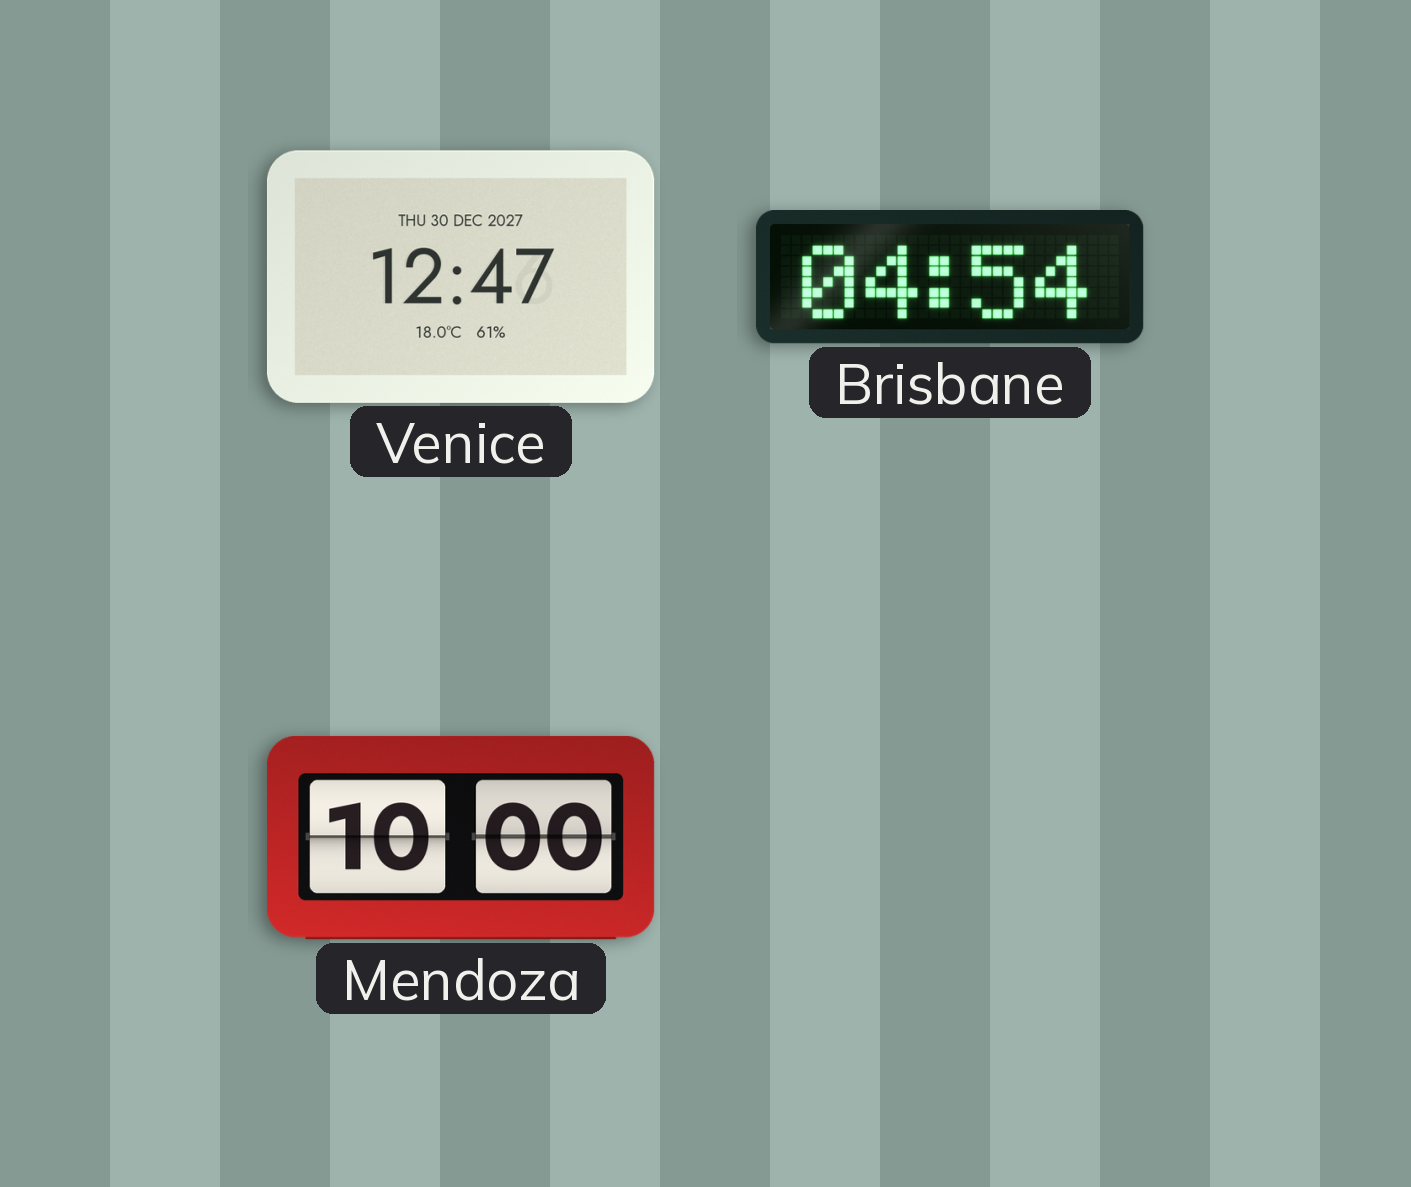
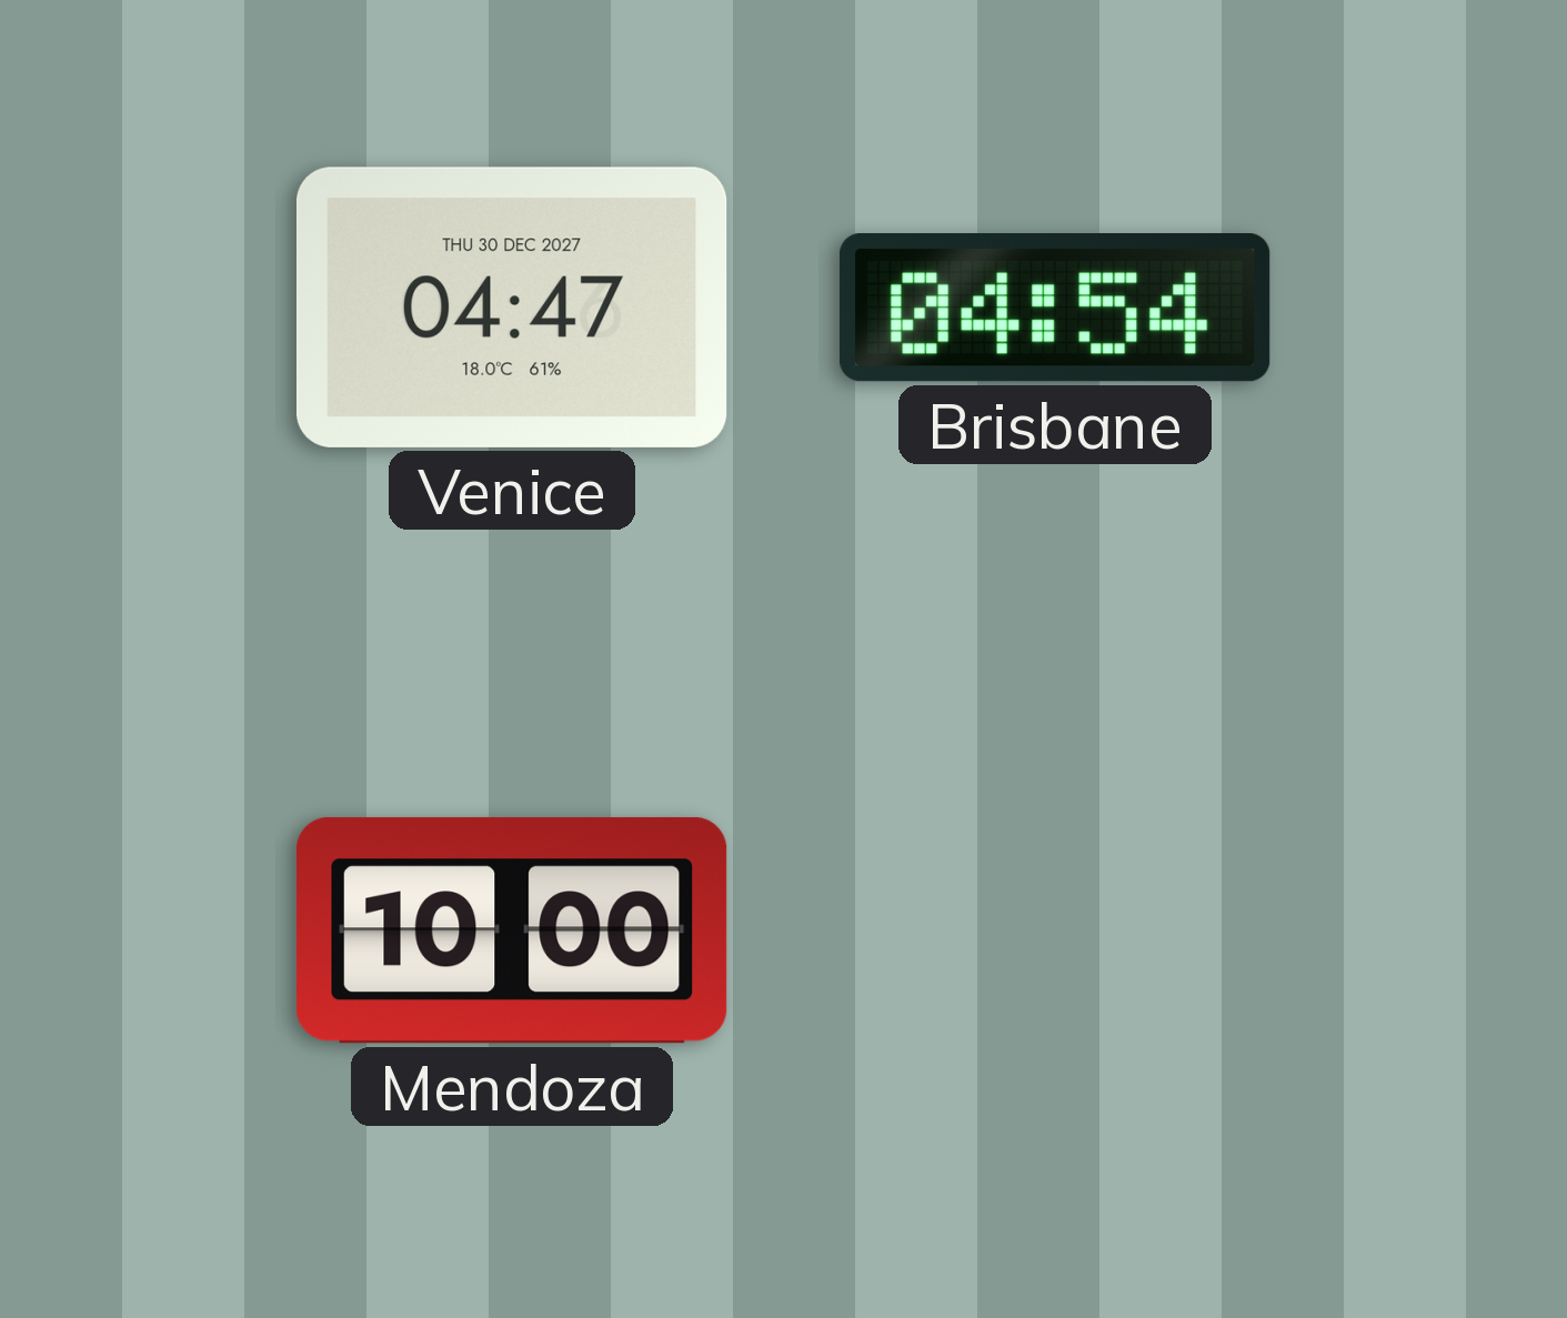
Venice: 12:47 -> 04:47 (512, 308)
